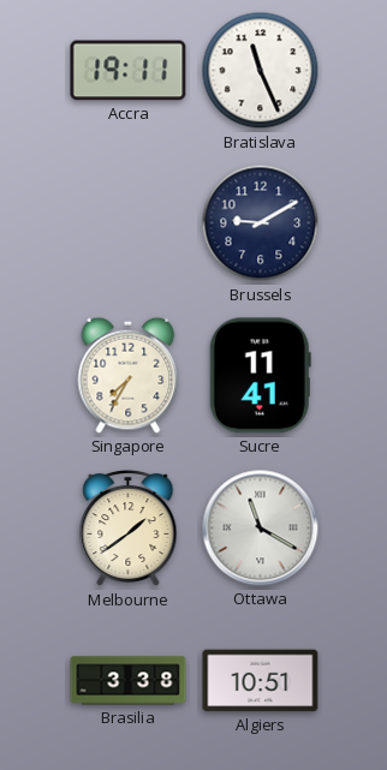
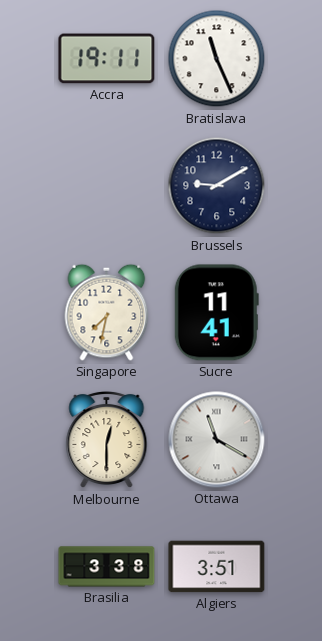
Singapore: 7:35 -> 7:32 (107, 312)
Melbourne: 1:39 -> 12:30 (107, 440)
Algiers: 10:51 -> 3:51 (217, 567)
